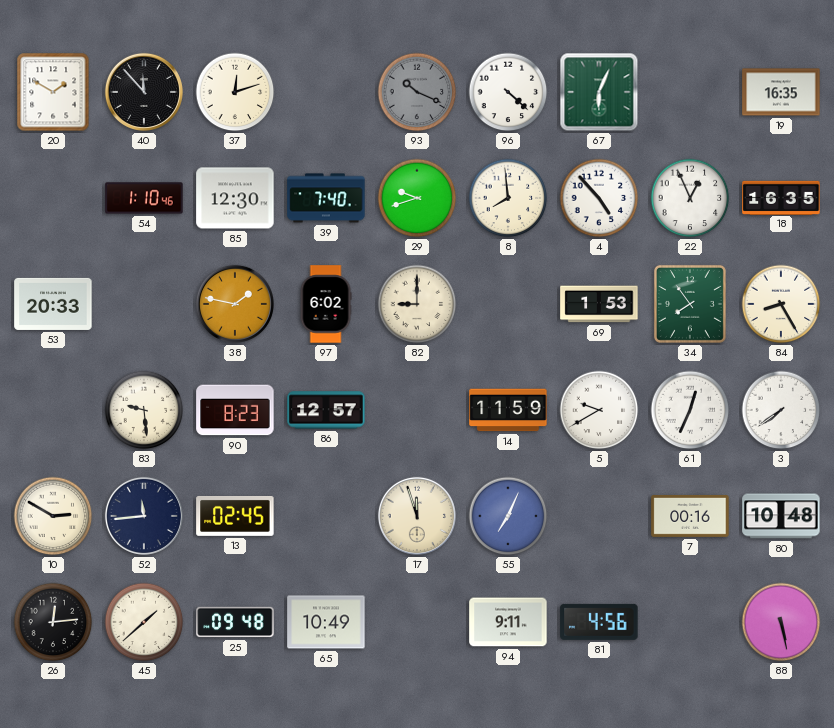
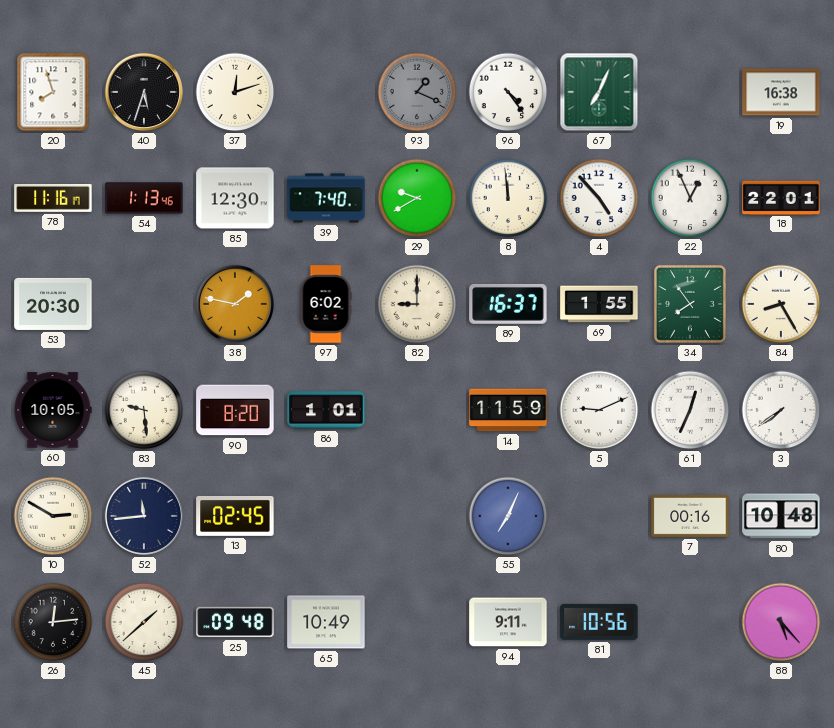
20: 1:50 -> 7:57 (53, 92)
40: 11:53 -> 5:33 (144, 92)
93: 10:19 -> 1:19 (417, 92)
96: 4:22 -> 4:24 (508, 92)
67: 6:04 -> 7:04 (599, 92)
19: 16:35 -> 16:38 (781, 92)
78: none -> 11:16 (53, 199)
54: 1:10 -> 1:13 (144, 198)
29: 9:42 -> 9:40 (417, 198)
8: 7:59 -> 11:59 (508, 198)
18: 16:35 -> 22:01 (781, 197)
53: 20:33 -> 20:30 (53, 304)
89: none -> 16:37 (508, 304)
69: 1:53 -> 1:55 (599, 304)
60: none -> 10:05 (53, 410)
90: 8:23 -> 8:20 (235, 410)
86: 12:57 -> 1:01 (326, 410)
5: 9:40 -> 9:11 (599, 410)
17: 11:57 -> none (417, 516)
81: 4:56 -> 10:56 (599, 622)
88: 5:28 -> 5:23 (781, 622)
